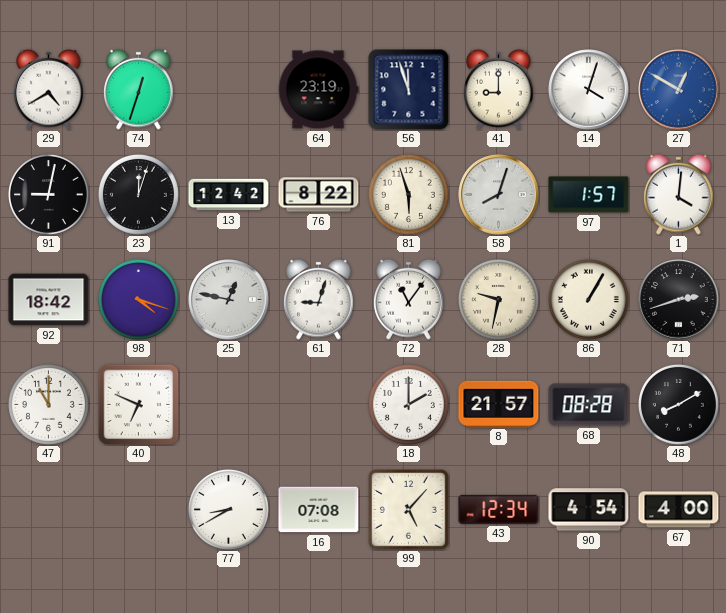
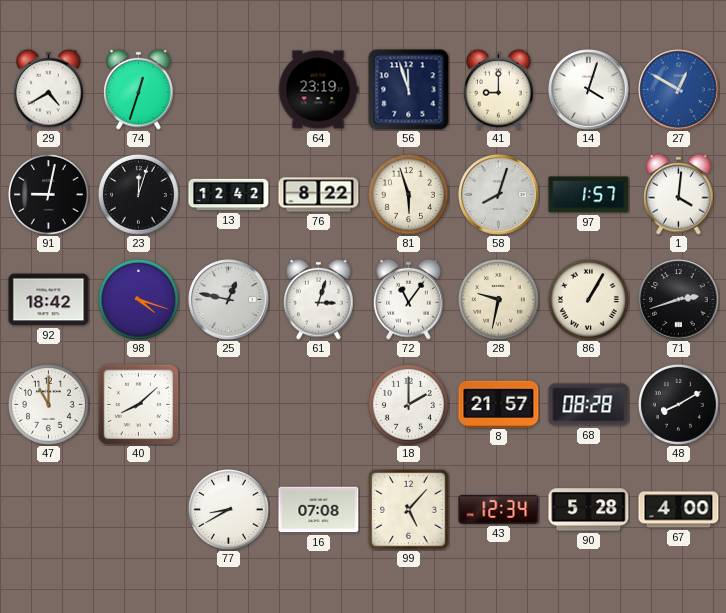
61: 9:03 -> 3:03 (319, 299)
40: 6:49 -> 8:08 (138, 404)
90: 4:54 -> 5:28 (589, 510)
